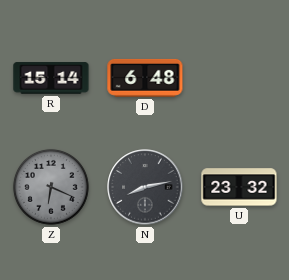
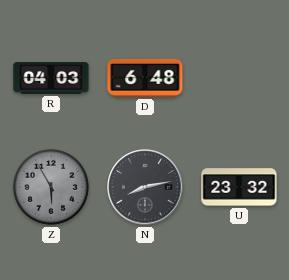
R: 15:14 -> 04:03 (51, 78)
Z: 6:19 -> 5:55 (51, 187)
